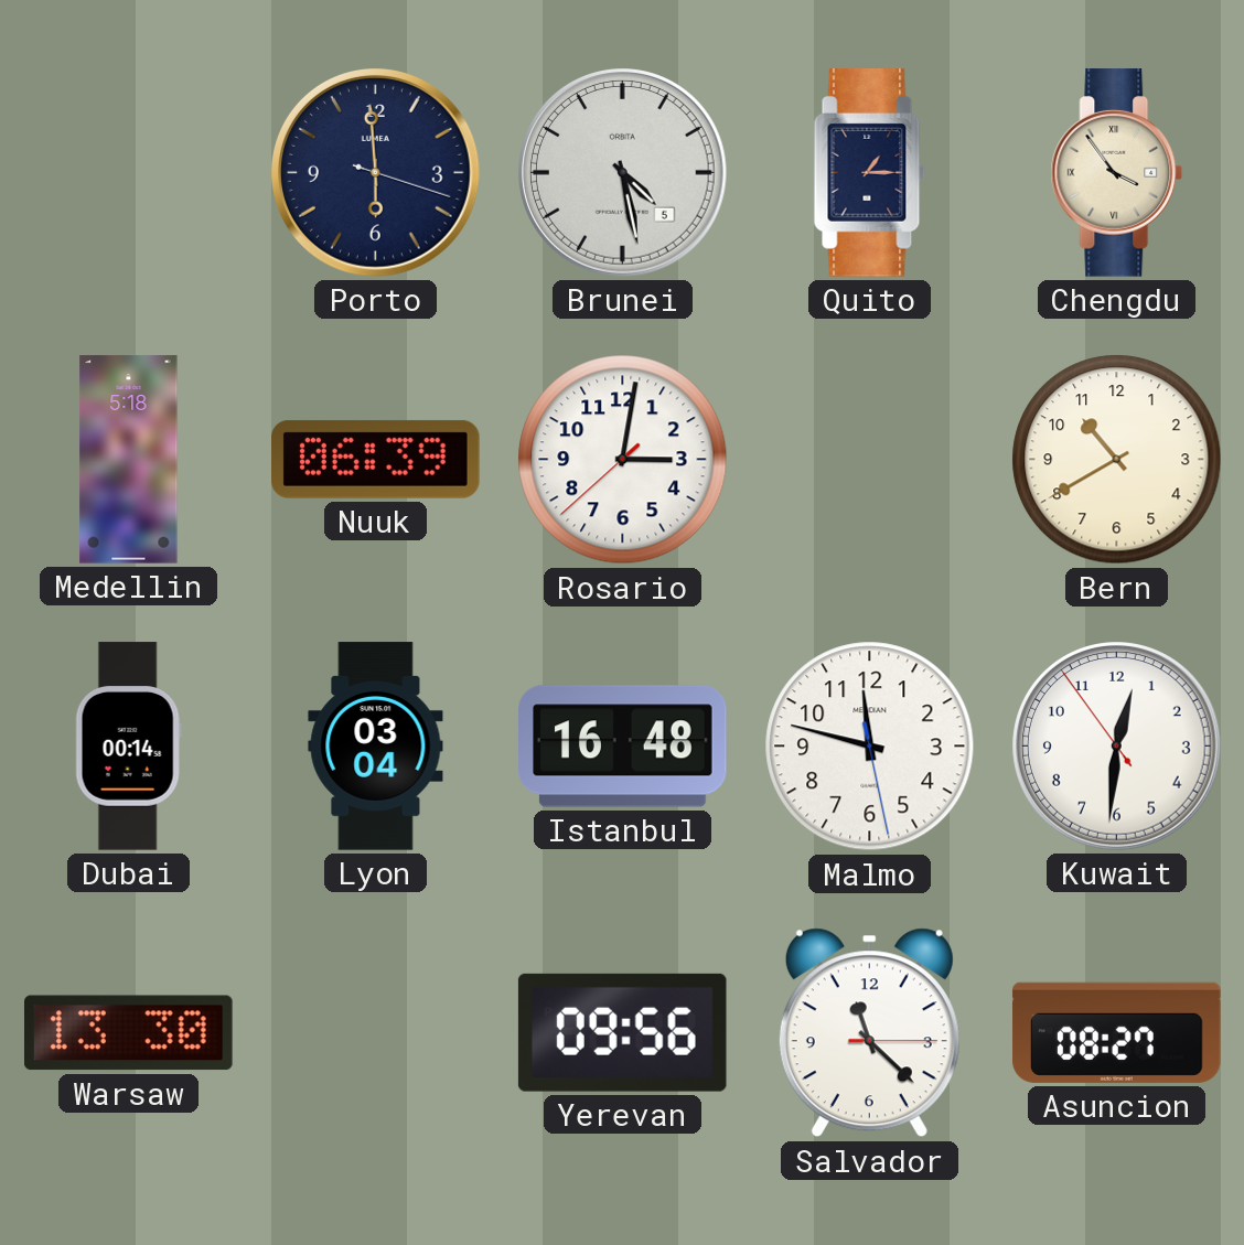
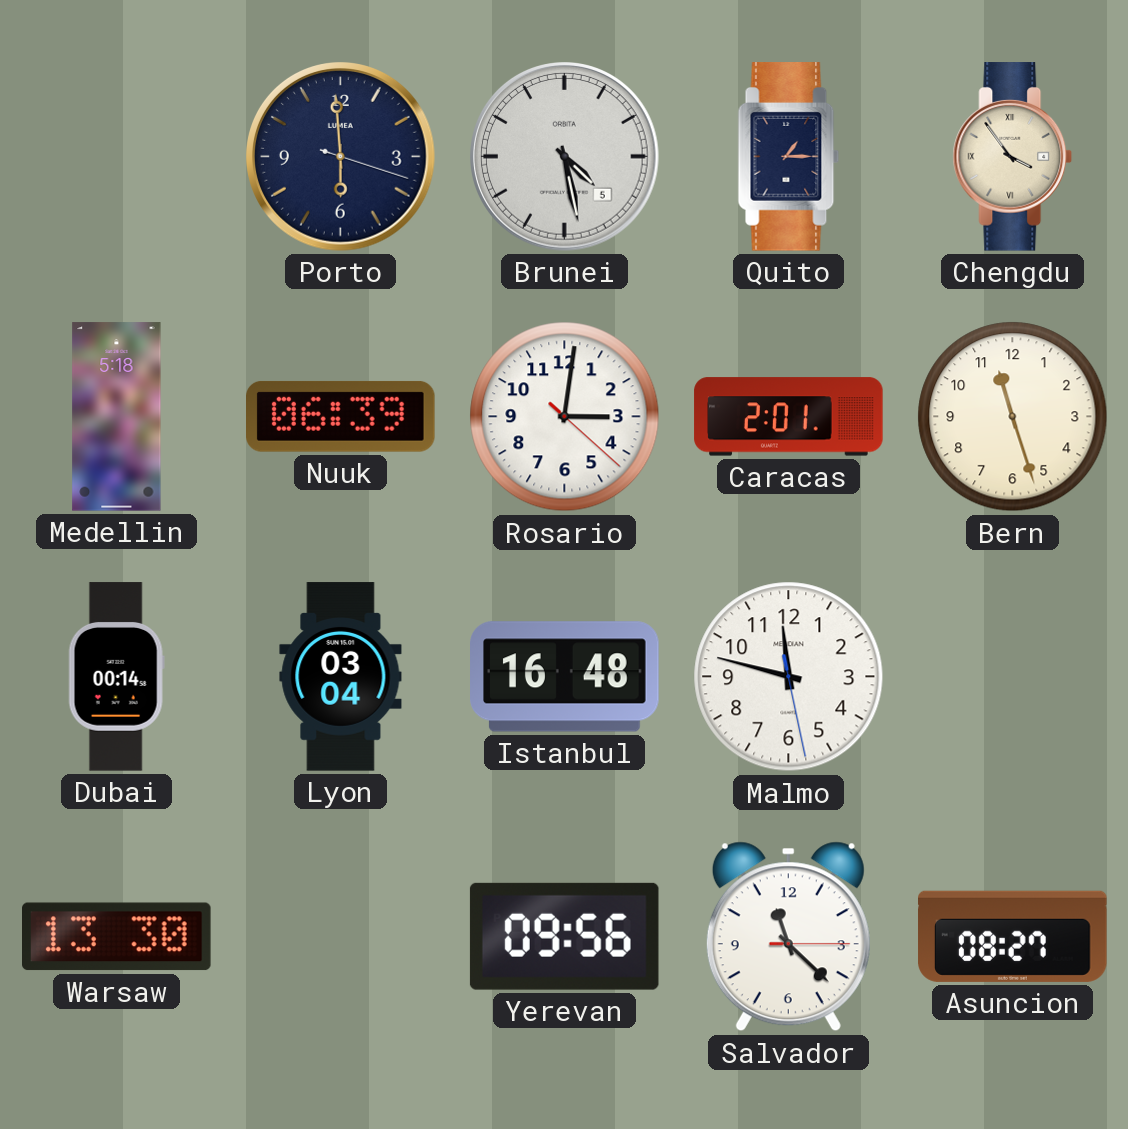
Rosario: 3:01:38 -> 3:01:22 (565, 417)
Caracas: none -> 2:01 (789, 417)
Bern: 10:40 -> 11:27 (1013, 417)
Kuwait: 12:30 -> none (1117, 747)
